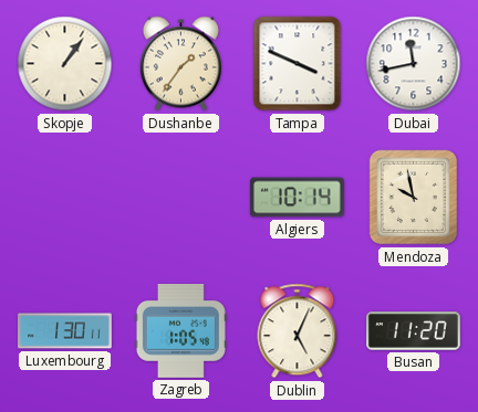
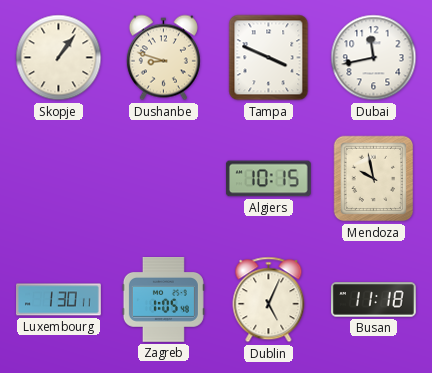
Dushanbe: 1:36 -> 8:48 (163, 58)
Algiers: 10:14 -> 10:15 (268, 179)
Busan: 11:20 -> 11:18 (374, 300)
